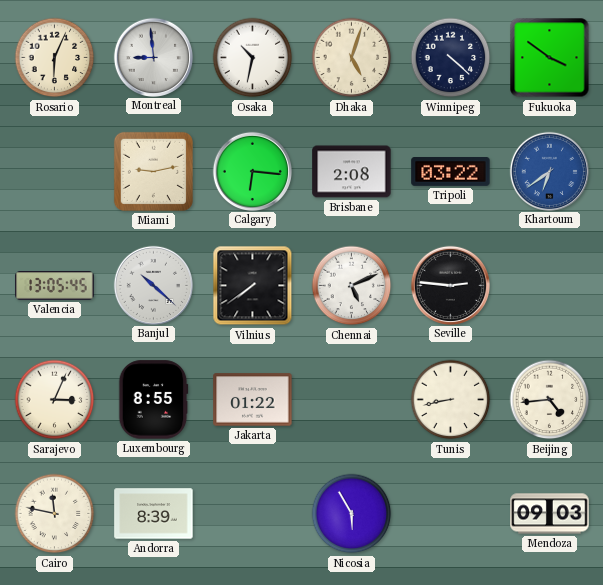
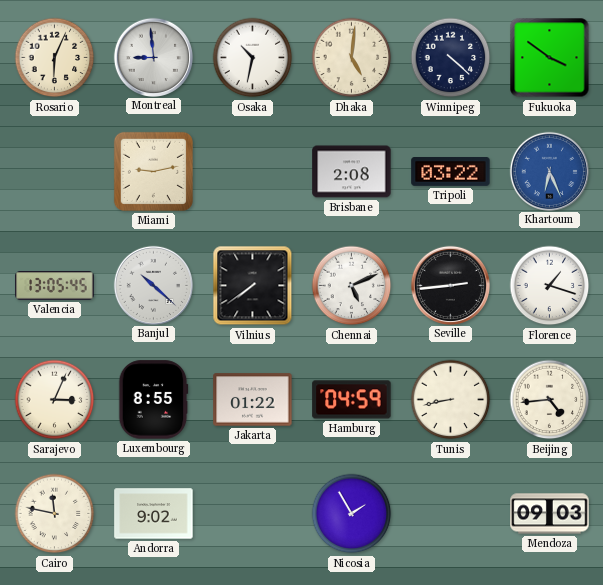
Dhaka: 5:03 -> 5:01 (352, 58)
Calgary: 6:16 -> none (252, 171)
Khartoum: 6:39 -> 6:26 (549, 171)
Seville: 2:46 -> 2:44 (450, 285)
Florence: none -> 1:18 (550, 286)
Hamburg: none -> 04:59 (352, 400)
Andorra: 8:39 -> 9:02 (154, 514)
Nicosia: 5:55 -> 1:55 (352, 514)
